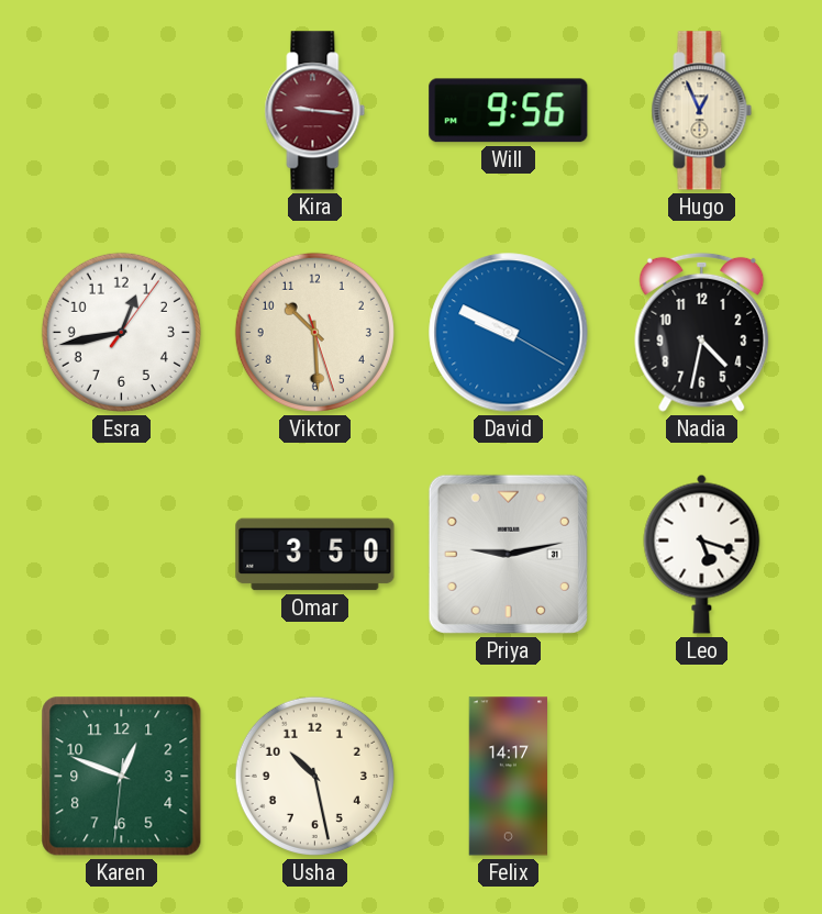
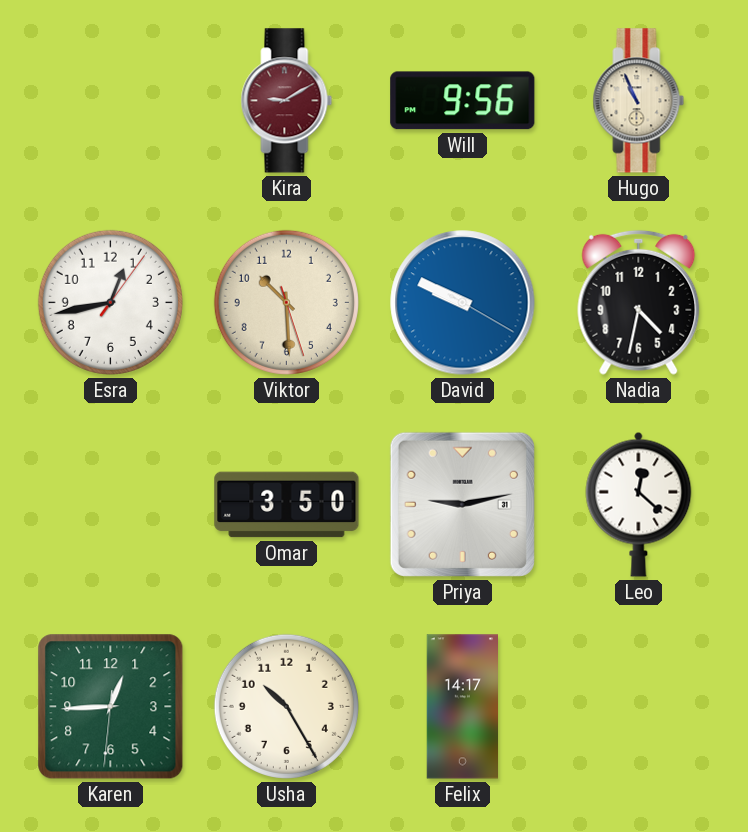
Kira: 9:16 -> 9:10 (287, 101)
Hugo: 12:56 -> 10:56 (639, 101)
Leo: 5:18 -> 12:22 (639, 504)
Karen: 12:48 -> 12:44 (111, 707)
Usha: 10:28 -> 10:25 (286, 706)
